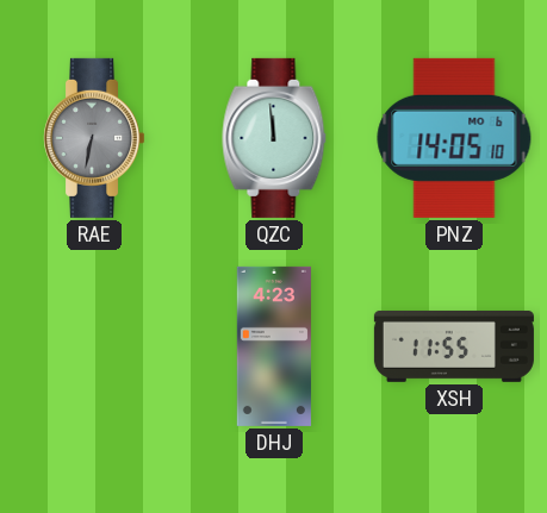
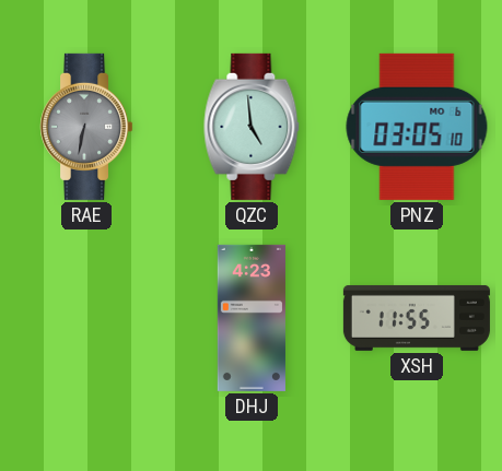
QZC: 11:59 -> 4:59 (252, 127)
PNZ: 14:05 -> 03:05 (417, 127)
